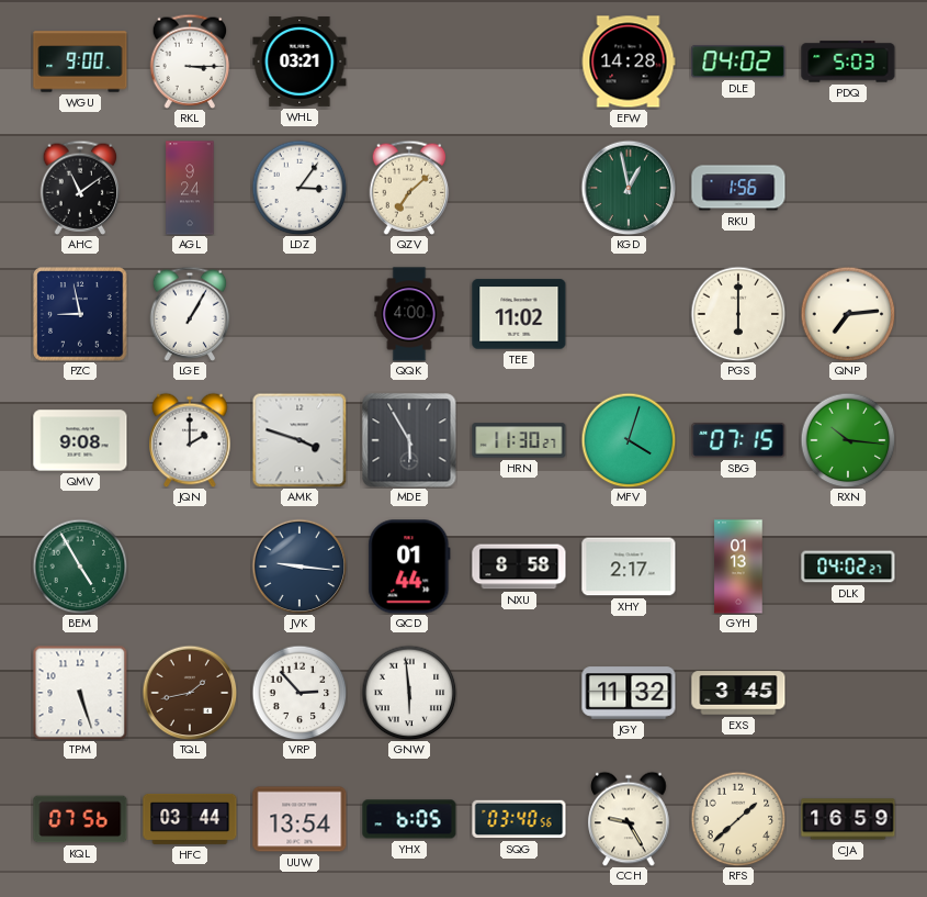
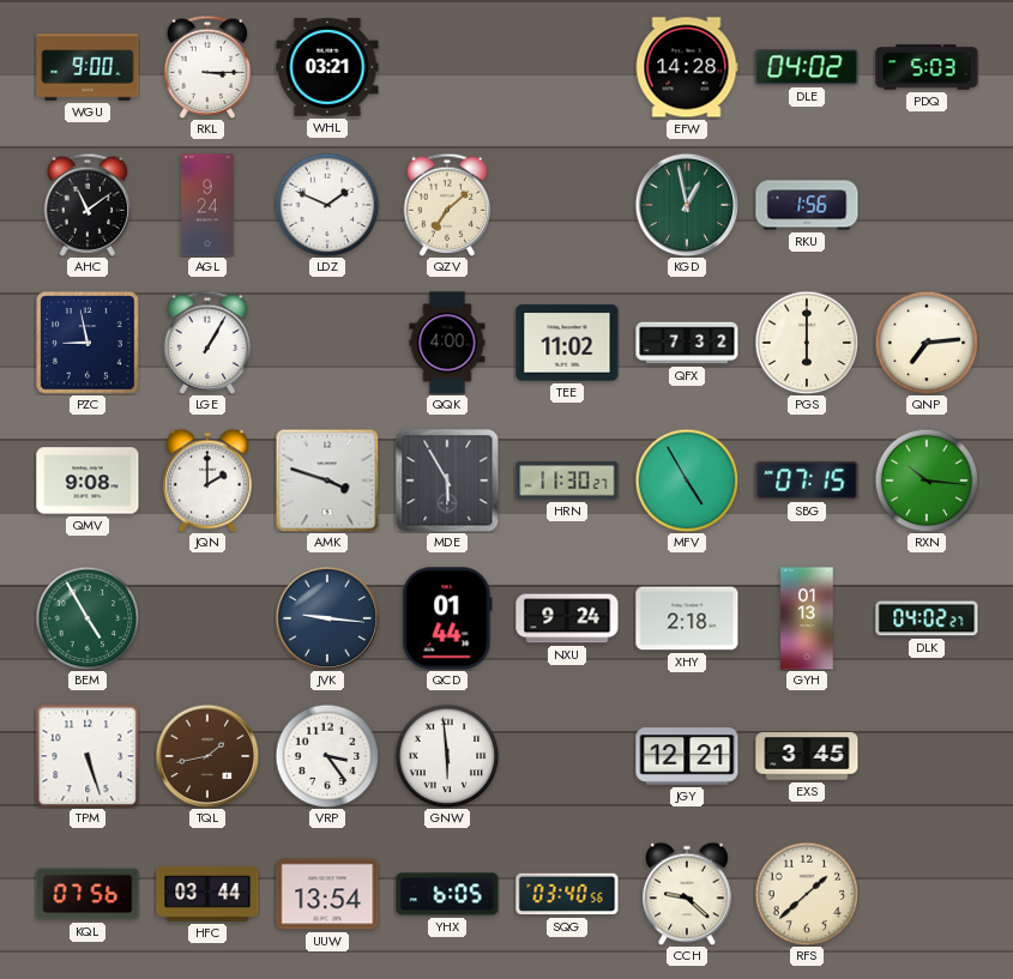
LDZ: 3:06 -> 1:49 (327, 205)
QFX: none -> 7:32 (687, 343)
MFV: 4:03 -> 4:55 (687, 481)
NXU: 8:58 -> 9:24 (567, 618)
XHY: 2:17 -> 2:18 (687, 618)
VRP: 2:53 -> 3:24 (327, 756)
JGY: 11:32 -> 12:21 (687, 756)
CCH: 9:25 -> 9:22 (687, 894)
CJA: 16:59 -> none (848, 819)
